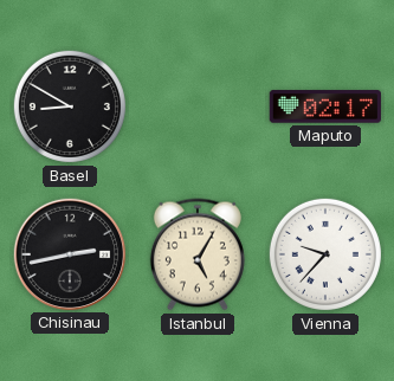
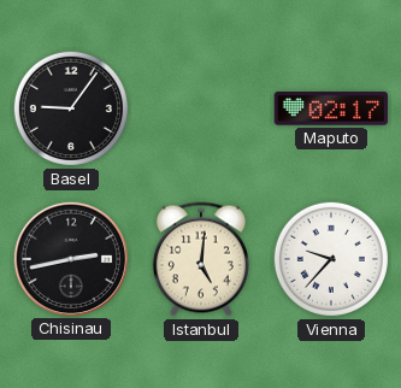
Basel: 8:50 -> 9:06 (71, 108)
Istanbul: 5:05 -> 5:01 (201, 259)
